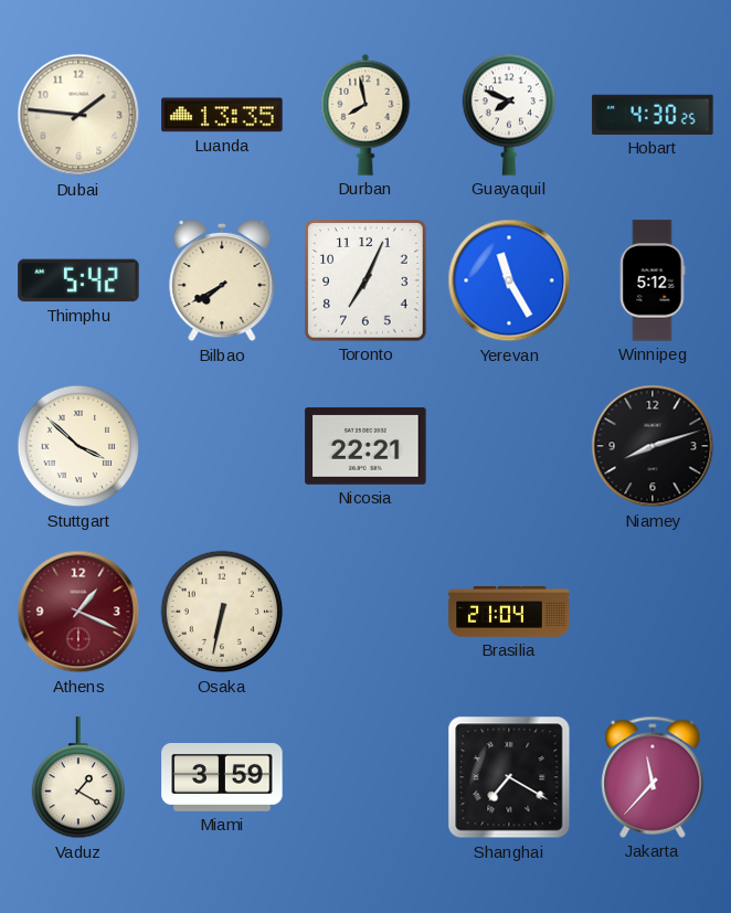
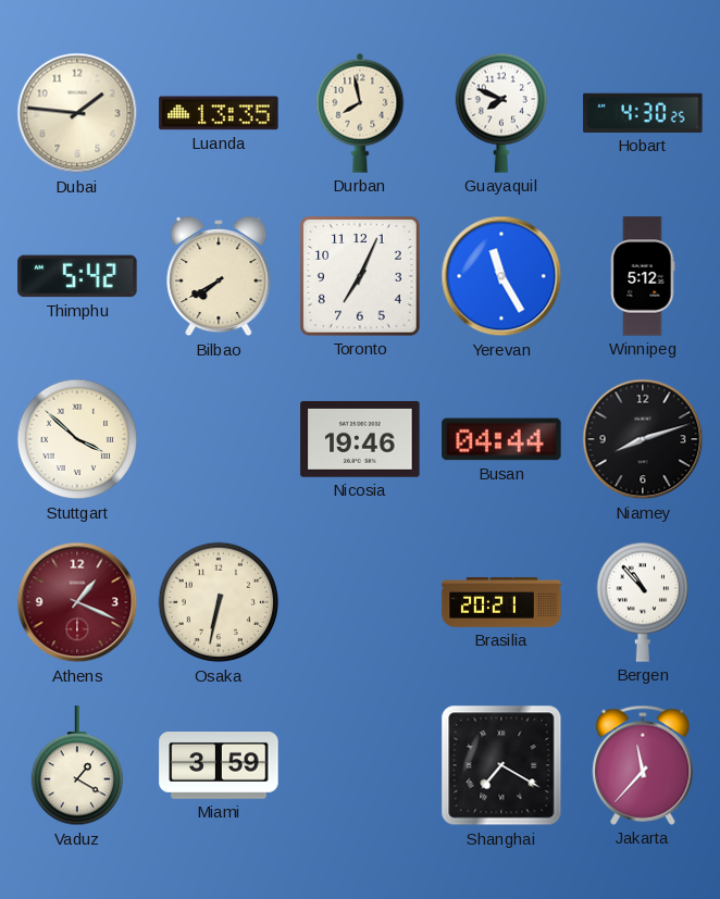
Nicosia: 22:21 -> 19:46 (360, 439)
Busan: none -> 04:44 (501, 439)
Brasilia: 21:04 -> 20:21 (501, 602)
Bergen: none -> 10:53 (642, 602)
